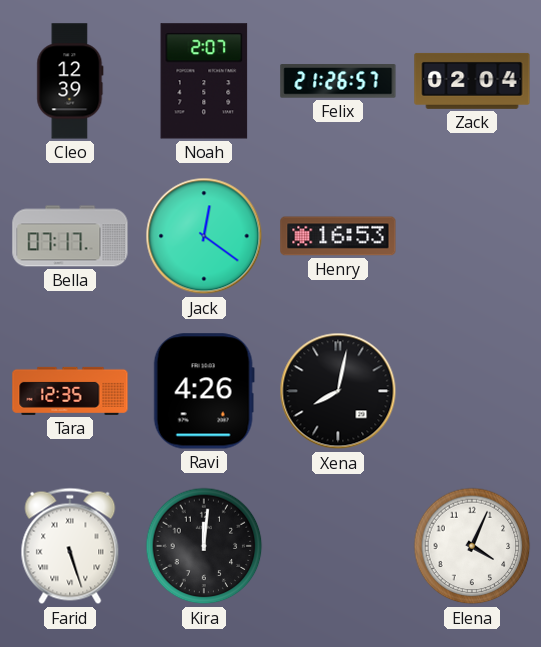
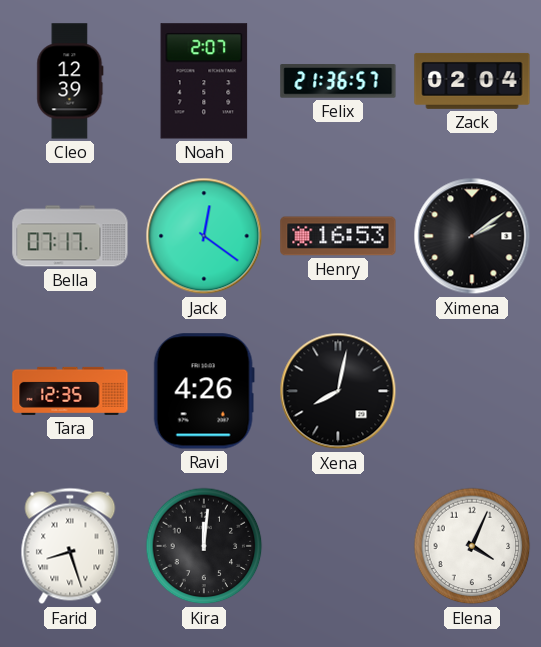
Felix: 21:26 -> 21:36 (338, 81)
Ximena: none -> 2:09 (472, 236)
Farid: 5:27 -> 8:27 (70, 546)
